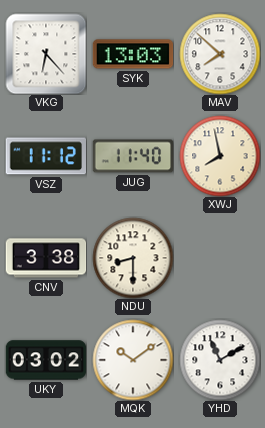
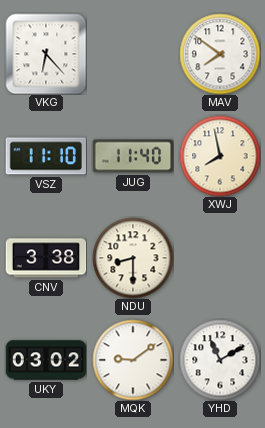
SYK: 13:03 -> none (133, 54)
MAV: 7:52 -> 7:51 (220, 54)
VSZ: 11:12 -> 11:10 (46, 156)
MQK: 10:09 -> 9:09 (133, 360)
